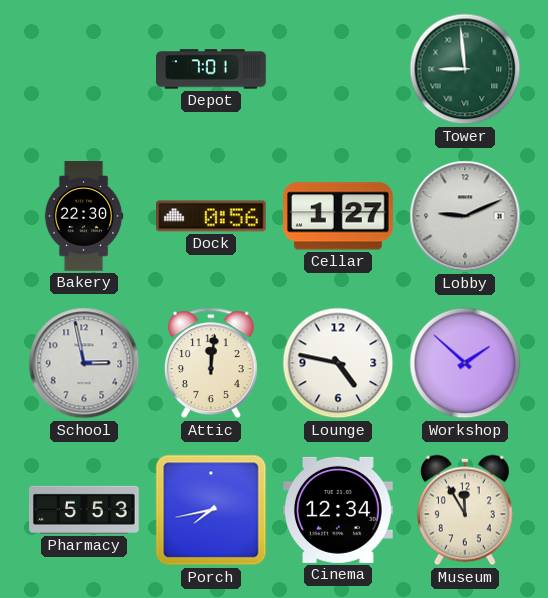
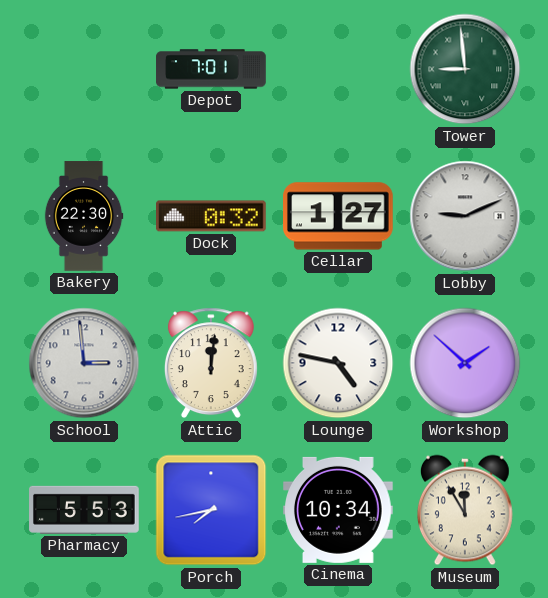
Dock: 0:56 -> 0:32 (211, 216)
School: 2:58 -> 2:59 (84, 363)
Cinema: 12:34 -> 10:34 (339, 510)
